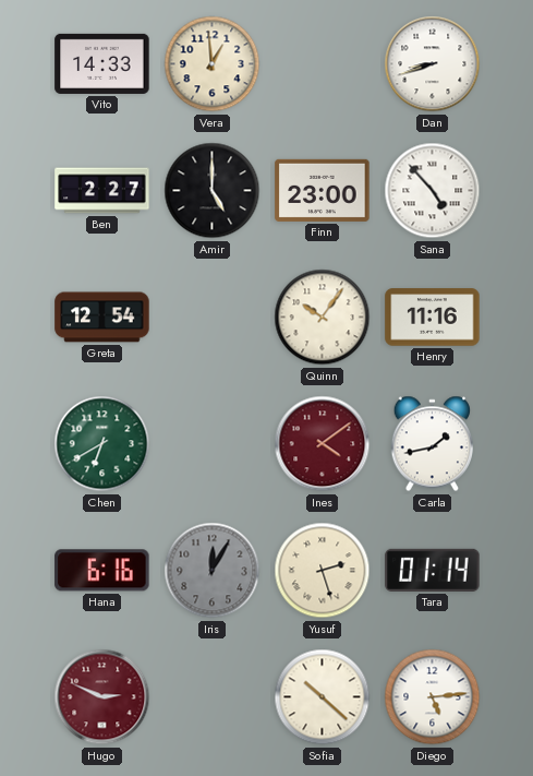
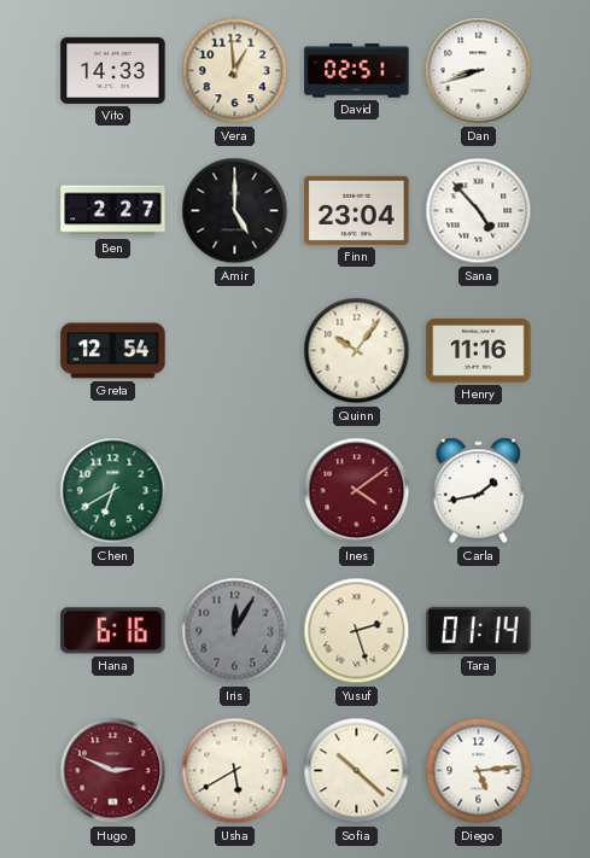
David: none -> 02:51 (357, 71)
Finn: 23:00 -> 23:04 (357, 210)
Usha: none -> 5:40 (235, 771)
